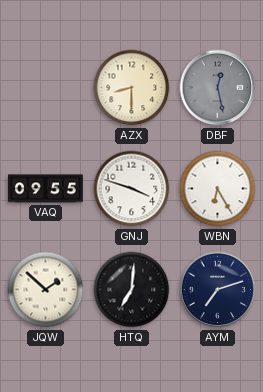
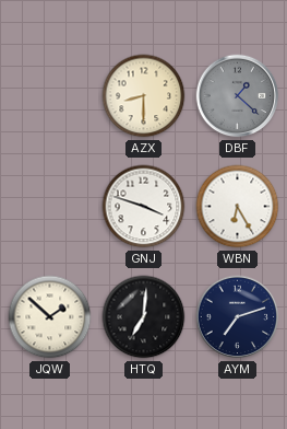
DBF: 12:28 -> 1:22 (238, 96)
VAQ: 09:55 -> none (45, 189)
